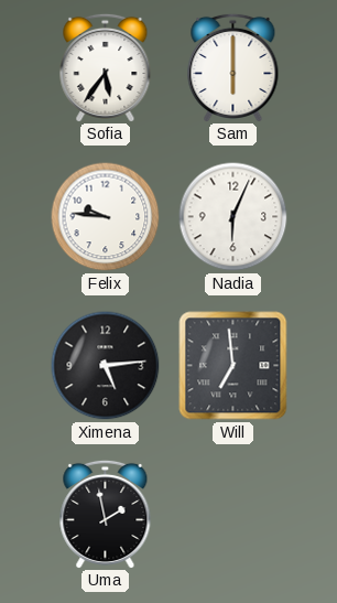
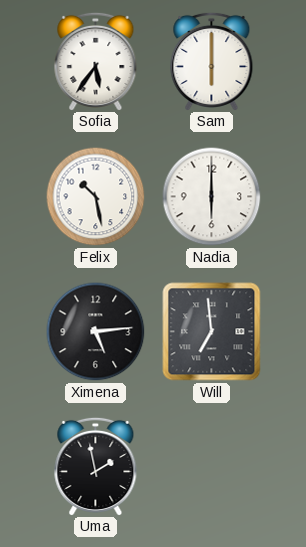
Felix: 9:46 -> 10:28 (96, 197)
Nadia: 6:04 -> 6:00 (212, 197)
